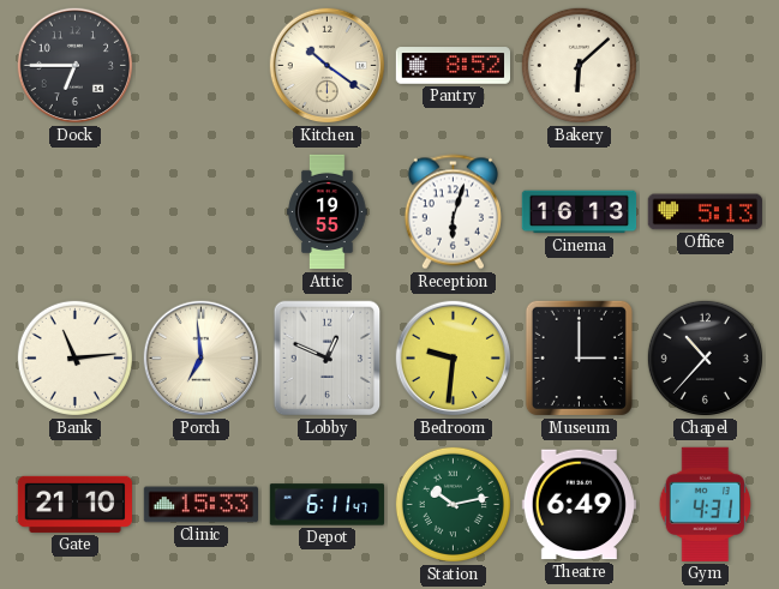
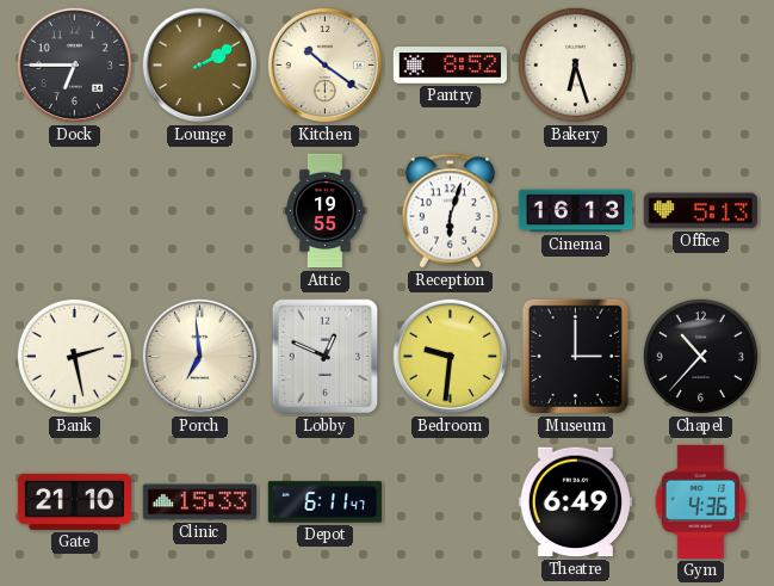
Lounge: none -> 2:10 (200, 66)
Bakery: 6:08 -> 6:27 (575, 64)
Bank: 11:14 -> 2:28 (74, 356)
Station: 10:13 -> none (453, 504)
Gym: 4:31 -> 4:36 (700, 501)
